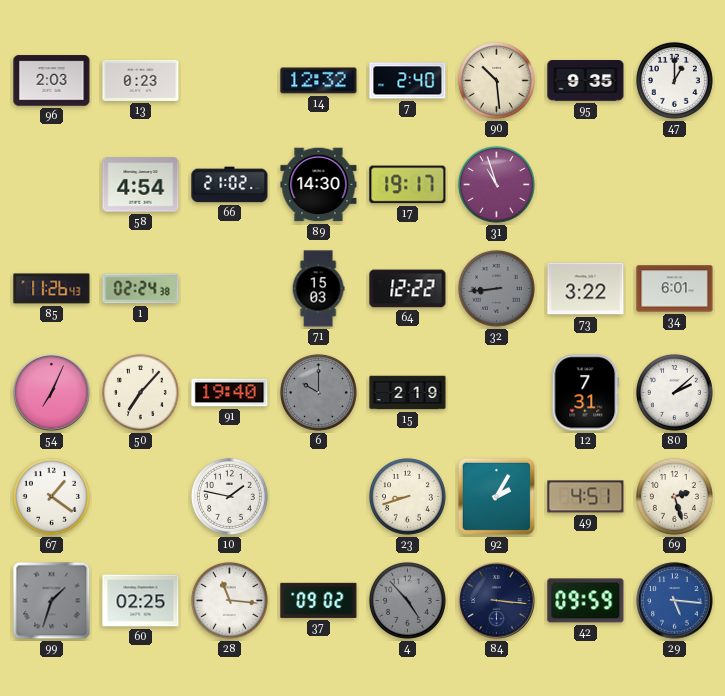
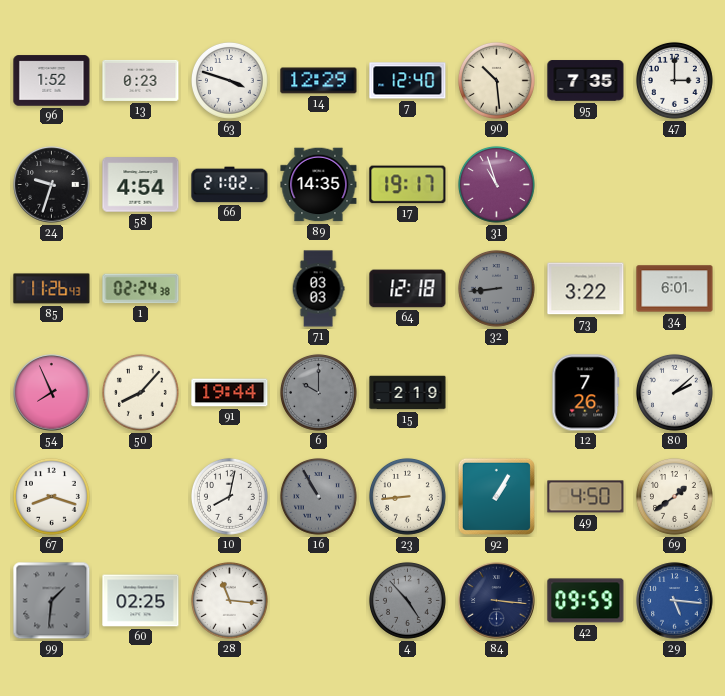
96: 2:03 -> 1:52 (52, 81)
63: none -> 3:48 (229, 80)
14: 12:32 -> 12:29 (319, 81)
7: 2:40 -> 12:40 (408, 81)
95: 9:35 -> 7:35 (586, 81)
47: 1:00 -> 3:00 (674, 80)
24: none -> 9:33 (52, 185)
89: 14:30 -> 14:35 (319, 185)
71: 15:03 -> 03:03 (318, 289)
64: 12:22 -> 12:18 (408, 289)
54: 7:04 -> 7:56 (52, 393)
50: 7:07 -> 8:07 (140, 392)
91: 19:40 -> 19:44 (230, 393)
12: 7:31 -> 7:26 (586, 393)
67: 1:21 -> 8:18 (51, 496)
10: 1:47 -> 8:02 (229, 496)
16: none -> 10:55 (318, 496)
23: 8:42 -> 8:44 (407, 496)
92: 2:05 -> 1:05 (496, 496)
49: 4:51 -> 4:50 (586, 497)
69: 2:27 -> 1:39 (674, 496)
99: 1:33 -> 1:31 (52, 601)
37: 09:02 -> none (319, 600)
